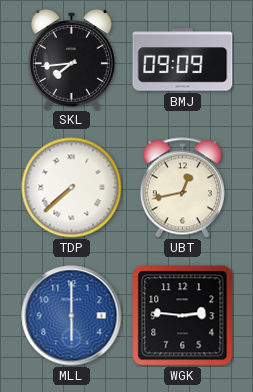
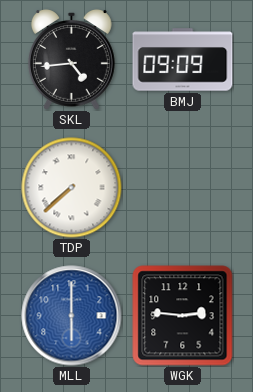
SKL: 7:44 -> 4:44 (71, 60)
UBT: 12:43 -> none (182, 188)
